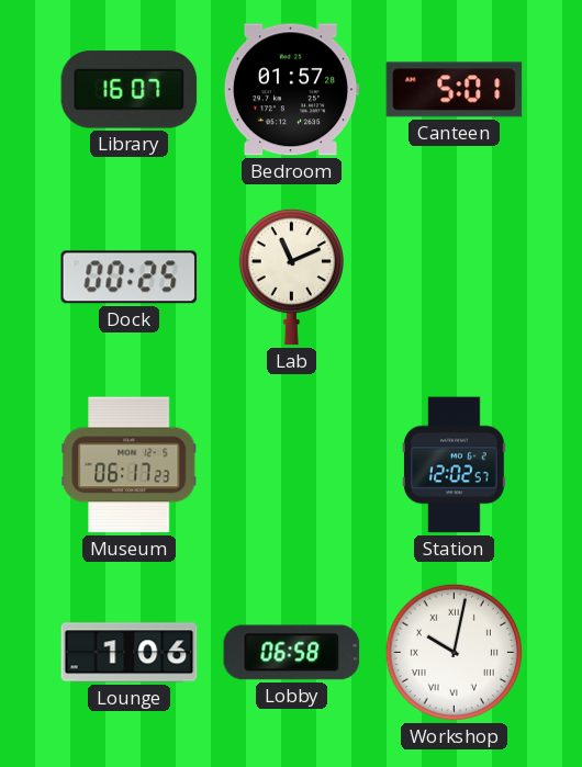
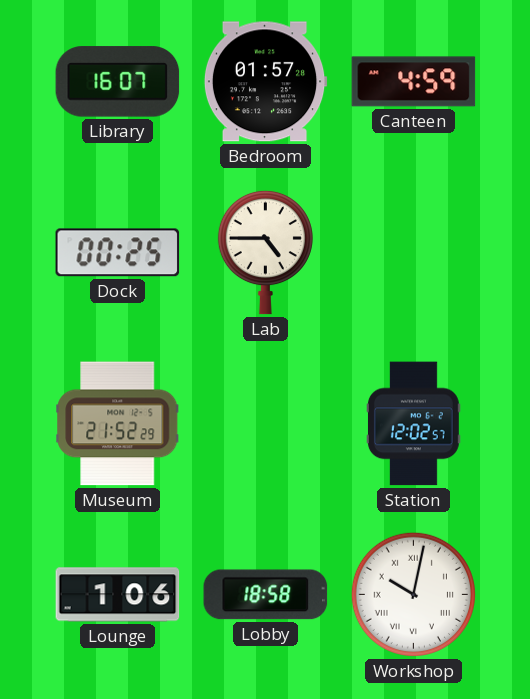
Canteen: 5:01 -> 4:59 (414, 82)
Lab: 11:11 -> 4:45 (265, 252)
Museum: 06:17 -> 21:52 (118, 424)
Lobby: 06:58 -> 18:58 (266, 595)
